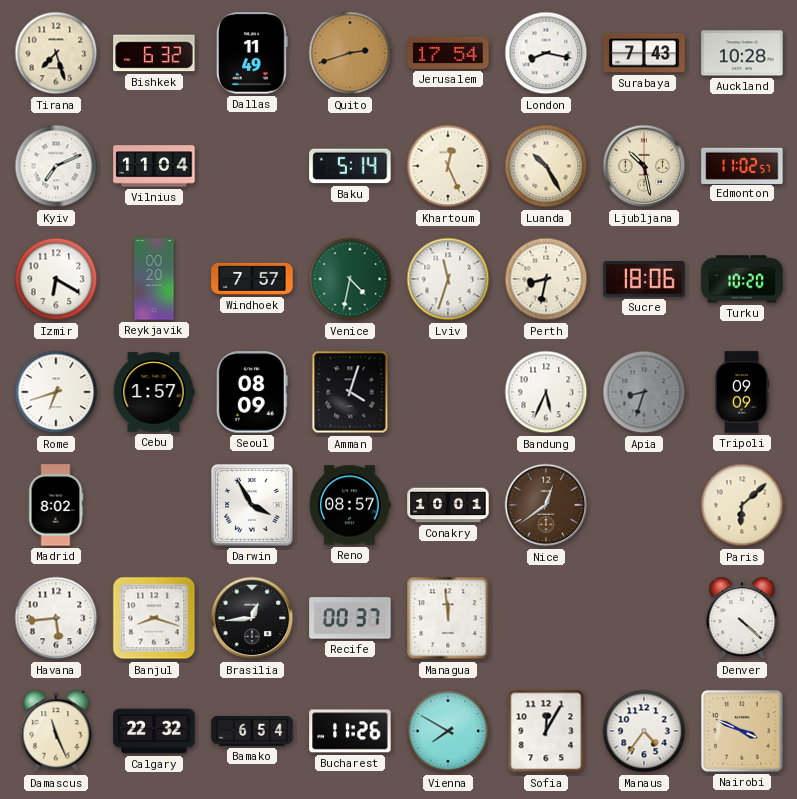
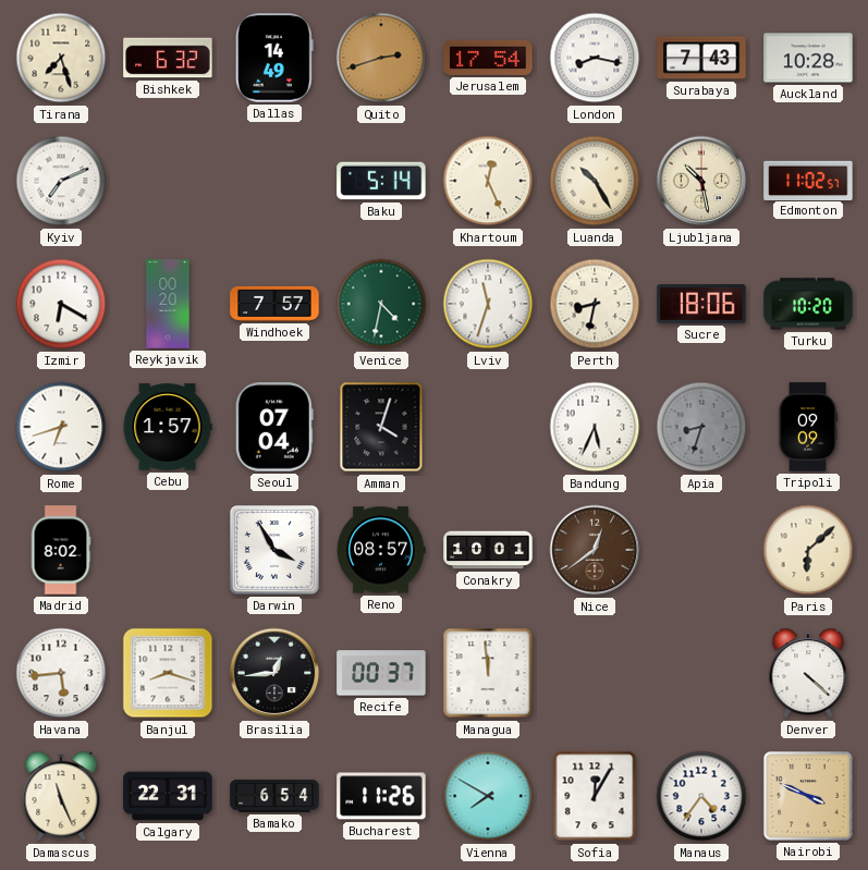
Dallas: 11:49 -> 14:49 (274, 58)
Vilnius: 11:04 -> none (154, 166)
Seoul: 08:09 -> 07:04 (274, 427)
Calgary: 22:32 -> 22:31 (168, 796)
